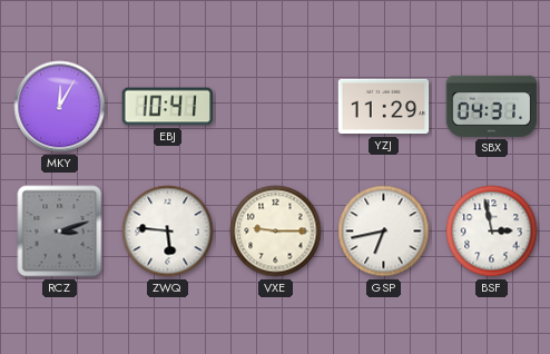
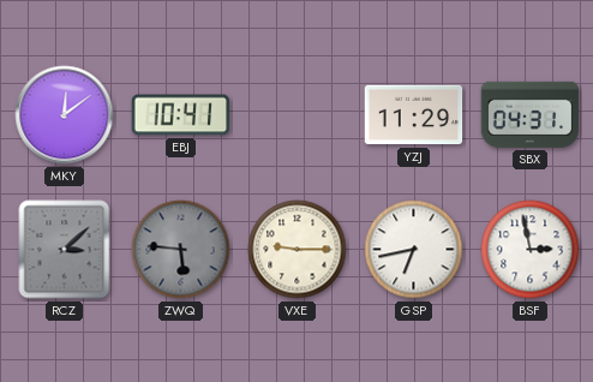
MKY: 12:05 -> 12:09 (65, 115)
RCZ: 3:12 -> 3:08 (65, 250)
ZWQ dial: white -> grey (181, 250)
